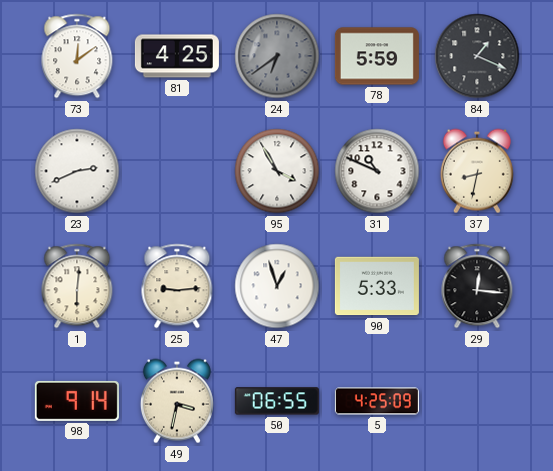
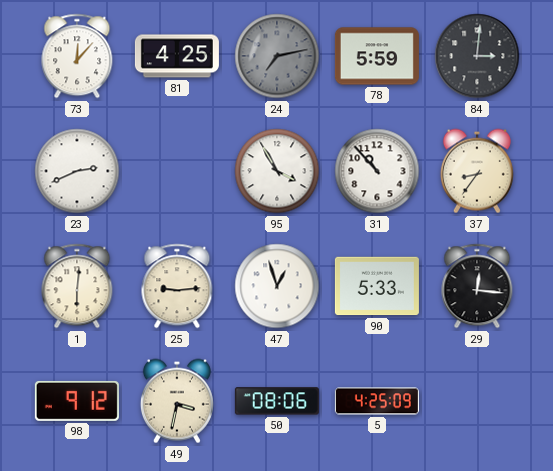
73: 12:09 -> 12:07 (77, 56)
24: 6:39 -> 7:13 (277, 56)
84: 1:19 -> 3:01 (477, 56)
31: 10:49 -> 10:53 (377, 171)
37: 8:32 -> 8:36 (477, 171)
98: 9:14 -> 9:12 (77, 401)
50: 06:55 -> 08:06 (277, 401)
